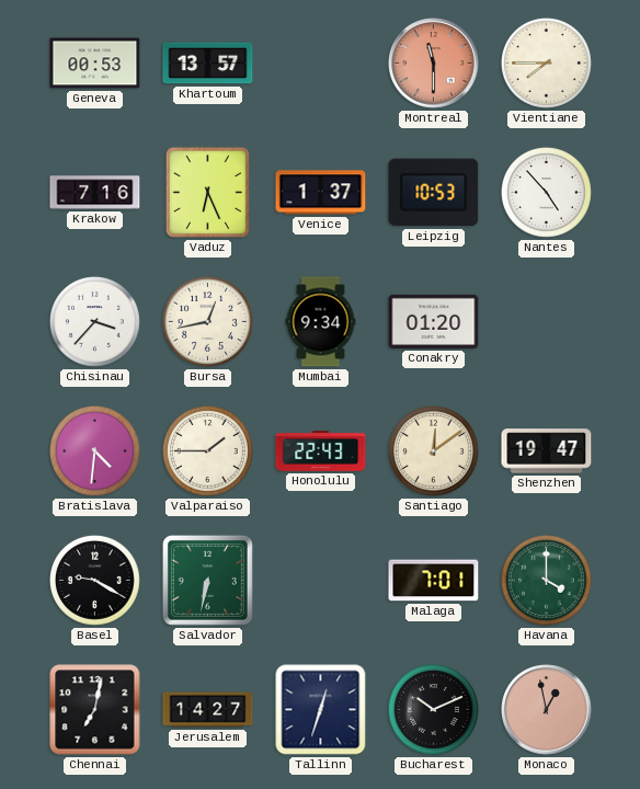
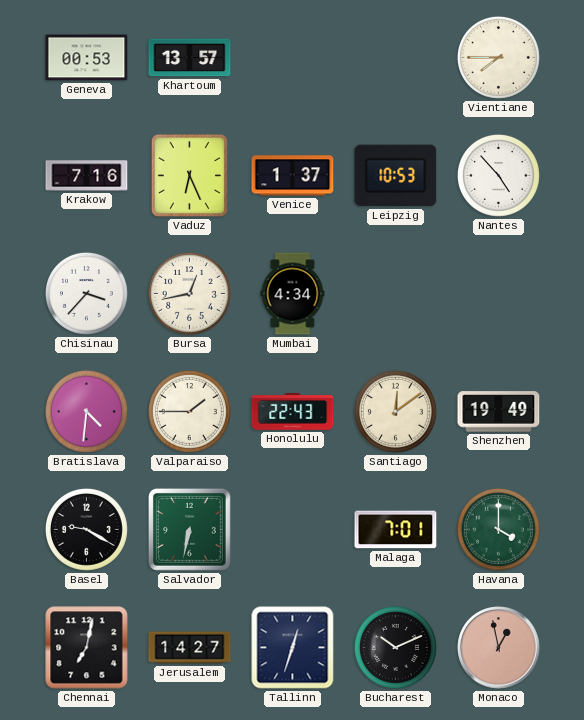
Montreal: 11:30 -> none (434, 64)
Mumbai: 9:34 -> 4:34 (293, 294)
Conakry: 01:20 -> none (434, 321)
Shenzhen: 19:47 -> 19:49 (499, 412)
